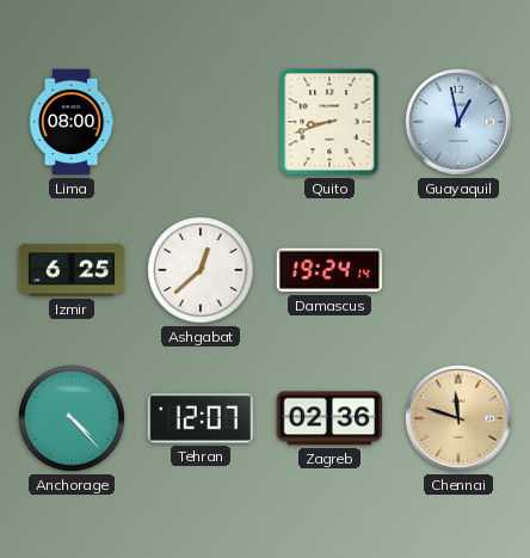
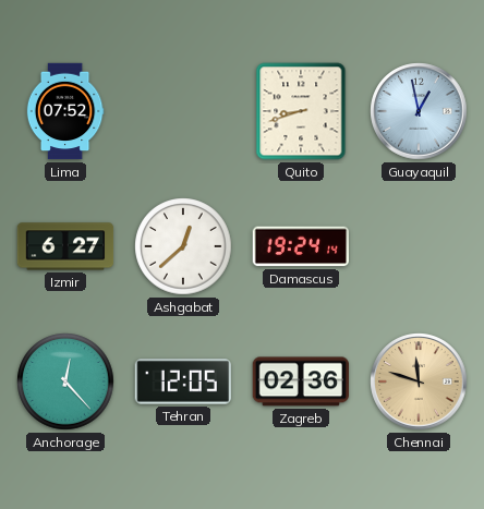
Lima: 08:00 -> 07:52 (65, 111)
Izmir: 6:25 -> 6:27 (65, 246)
Anchorage: 4:23 -> 12:23 (65, 381)
Tehran: 12:07 -> 12:05 (183, 381)
